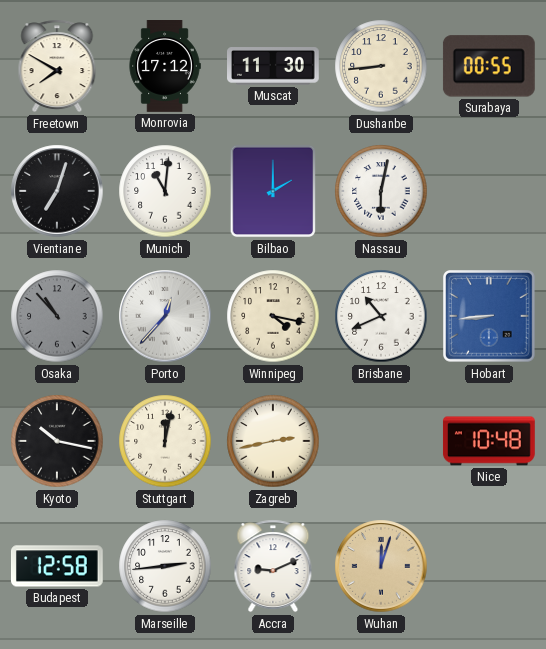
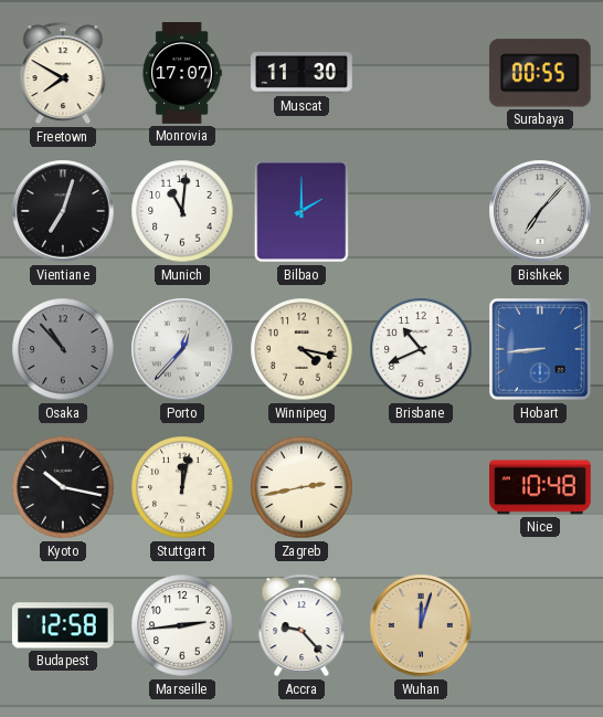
Monrovia: 17:12 -> 17:07 (182, 73)
Dushanbe: 8:44 -> none (381, 66)
Nassau: 6:02 -> none (381, 191)
Bishkek: none -> 7:07 (540, 211)
Accra: 9:11 -> 9:23 (301, 625)
